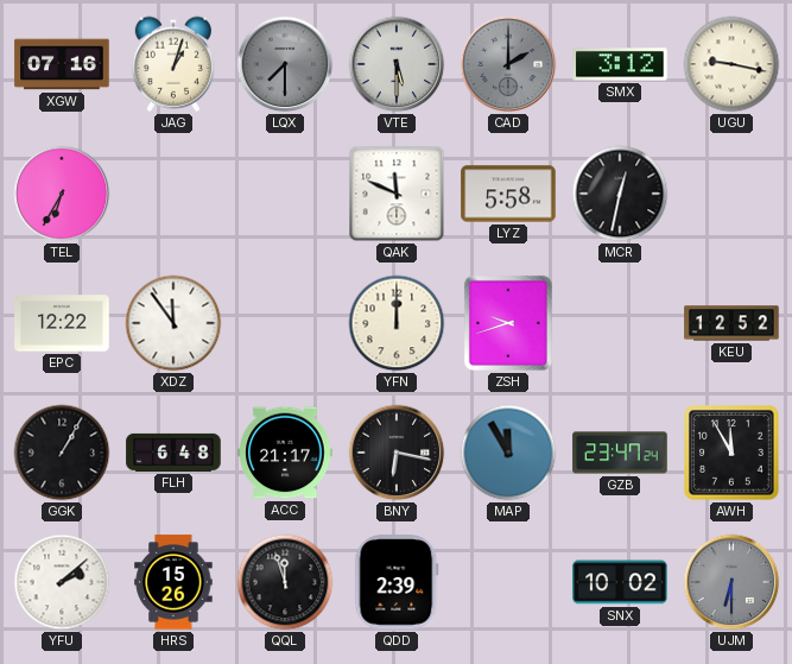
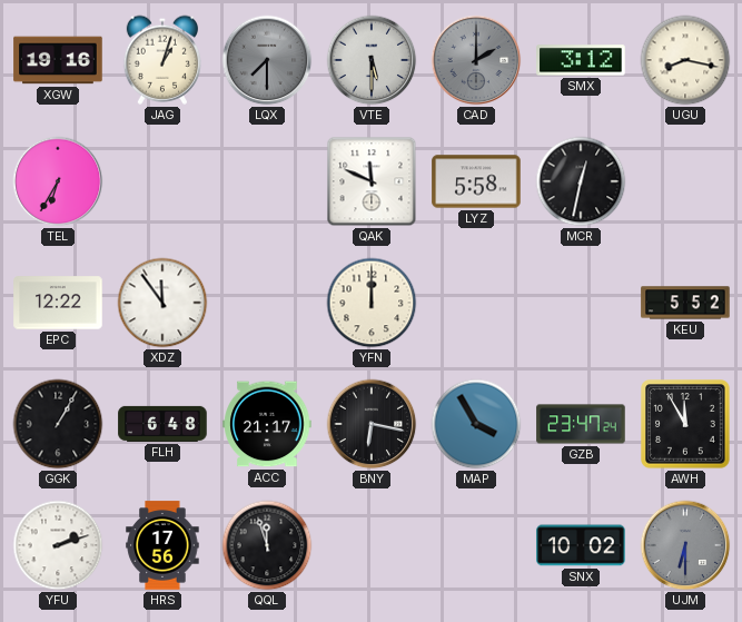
XGW: 07:16 -> 19:16 (58, 60)
UGU: 9:17 -> 8:17 (685, 60)
ZSH: 9:42 -> none (508, 323)
KEU: 12:52 -> 5:52 (685, 303)
MAP: 11:55 -> 3:55 (476, 424)
YFU: 2:08 -> 2:12 (58, 545)
HRS: 15:26 -> 17:56 (162, 545)
QDD: 2:39 -> none (397, 582)
